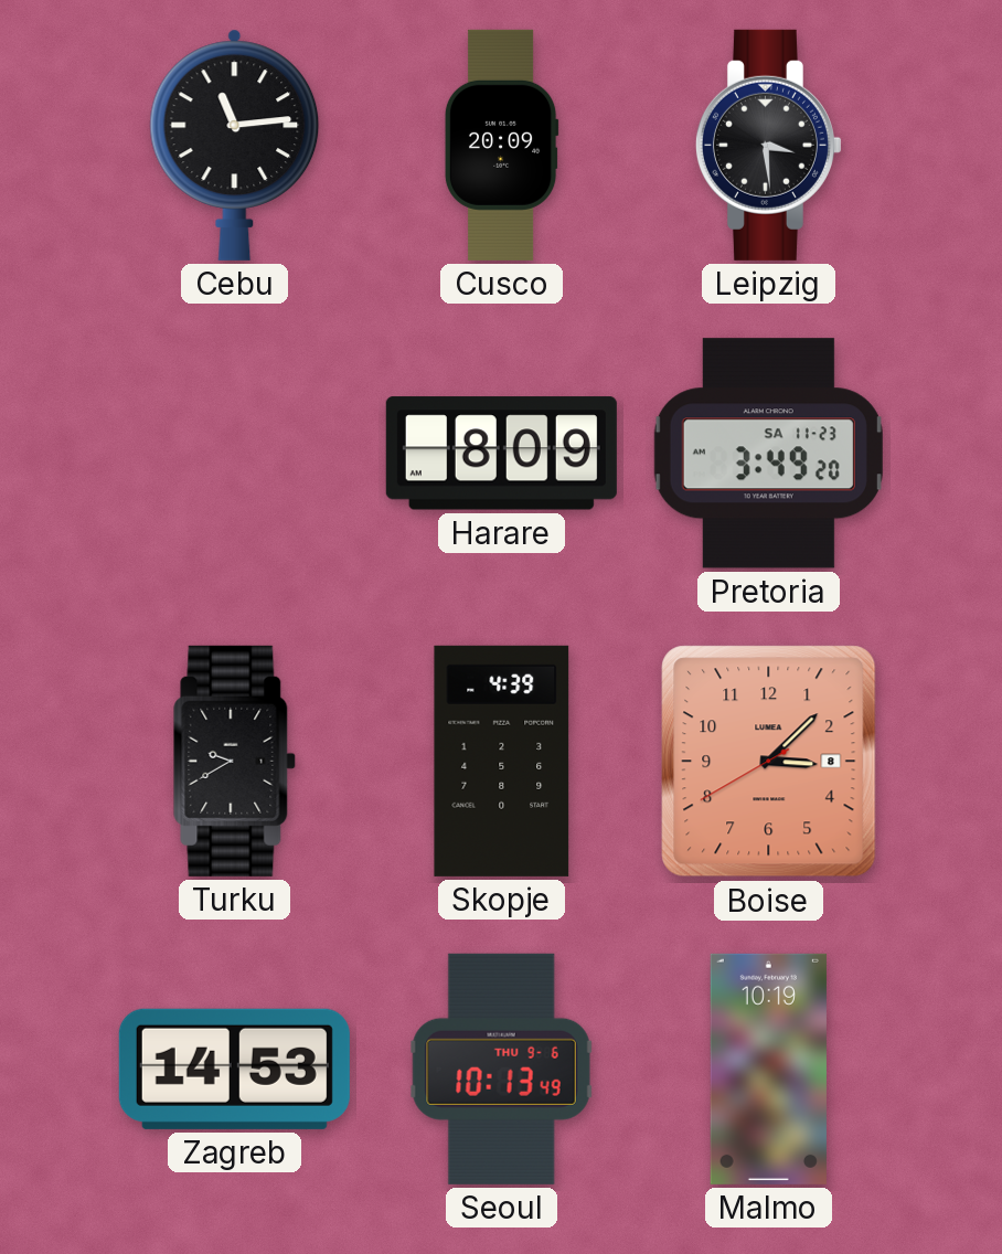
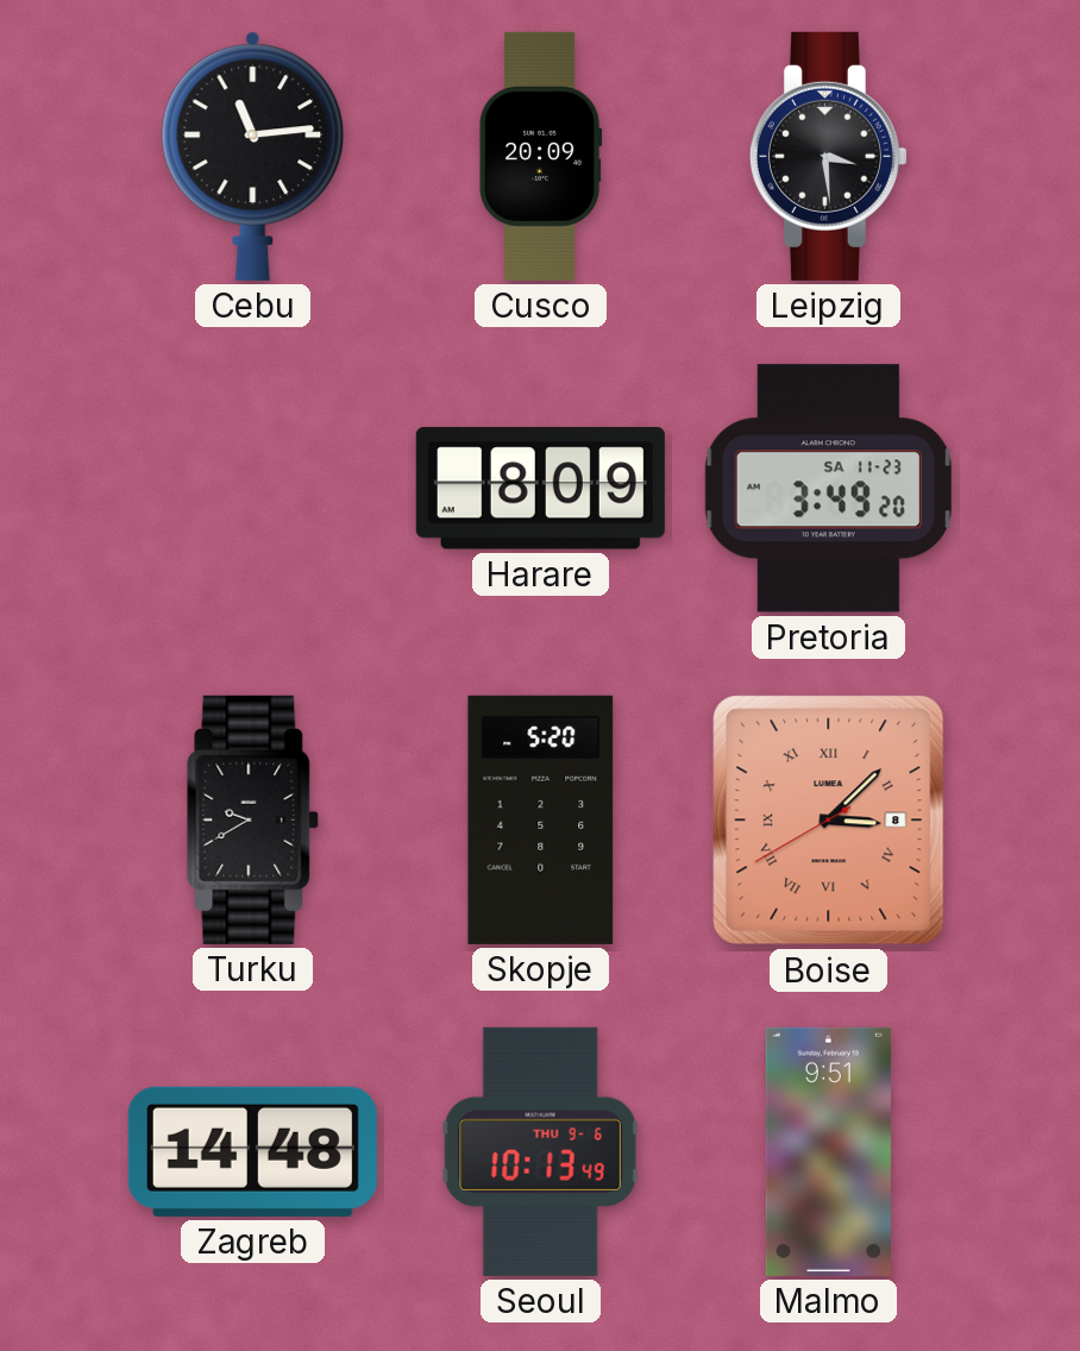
Skopje: 4:39 -> 5:20 (541, 819)
Boise numerals: Arabic -> Roman (829, 821)
Zagreb: 14:53 -> 14:48 (252, 1151)
Malmo: 10:19 -> 9:51 (828, 1151)
